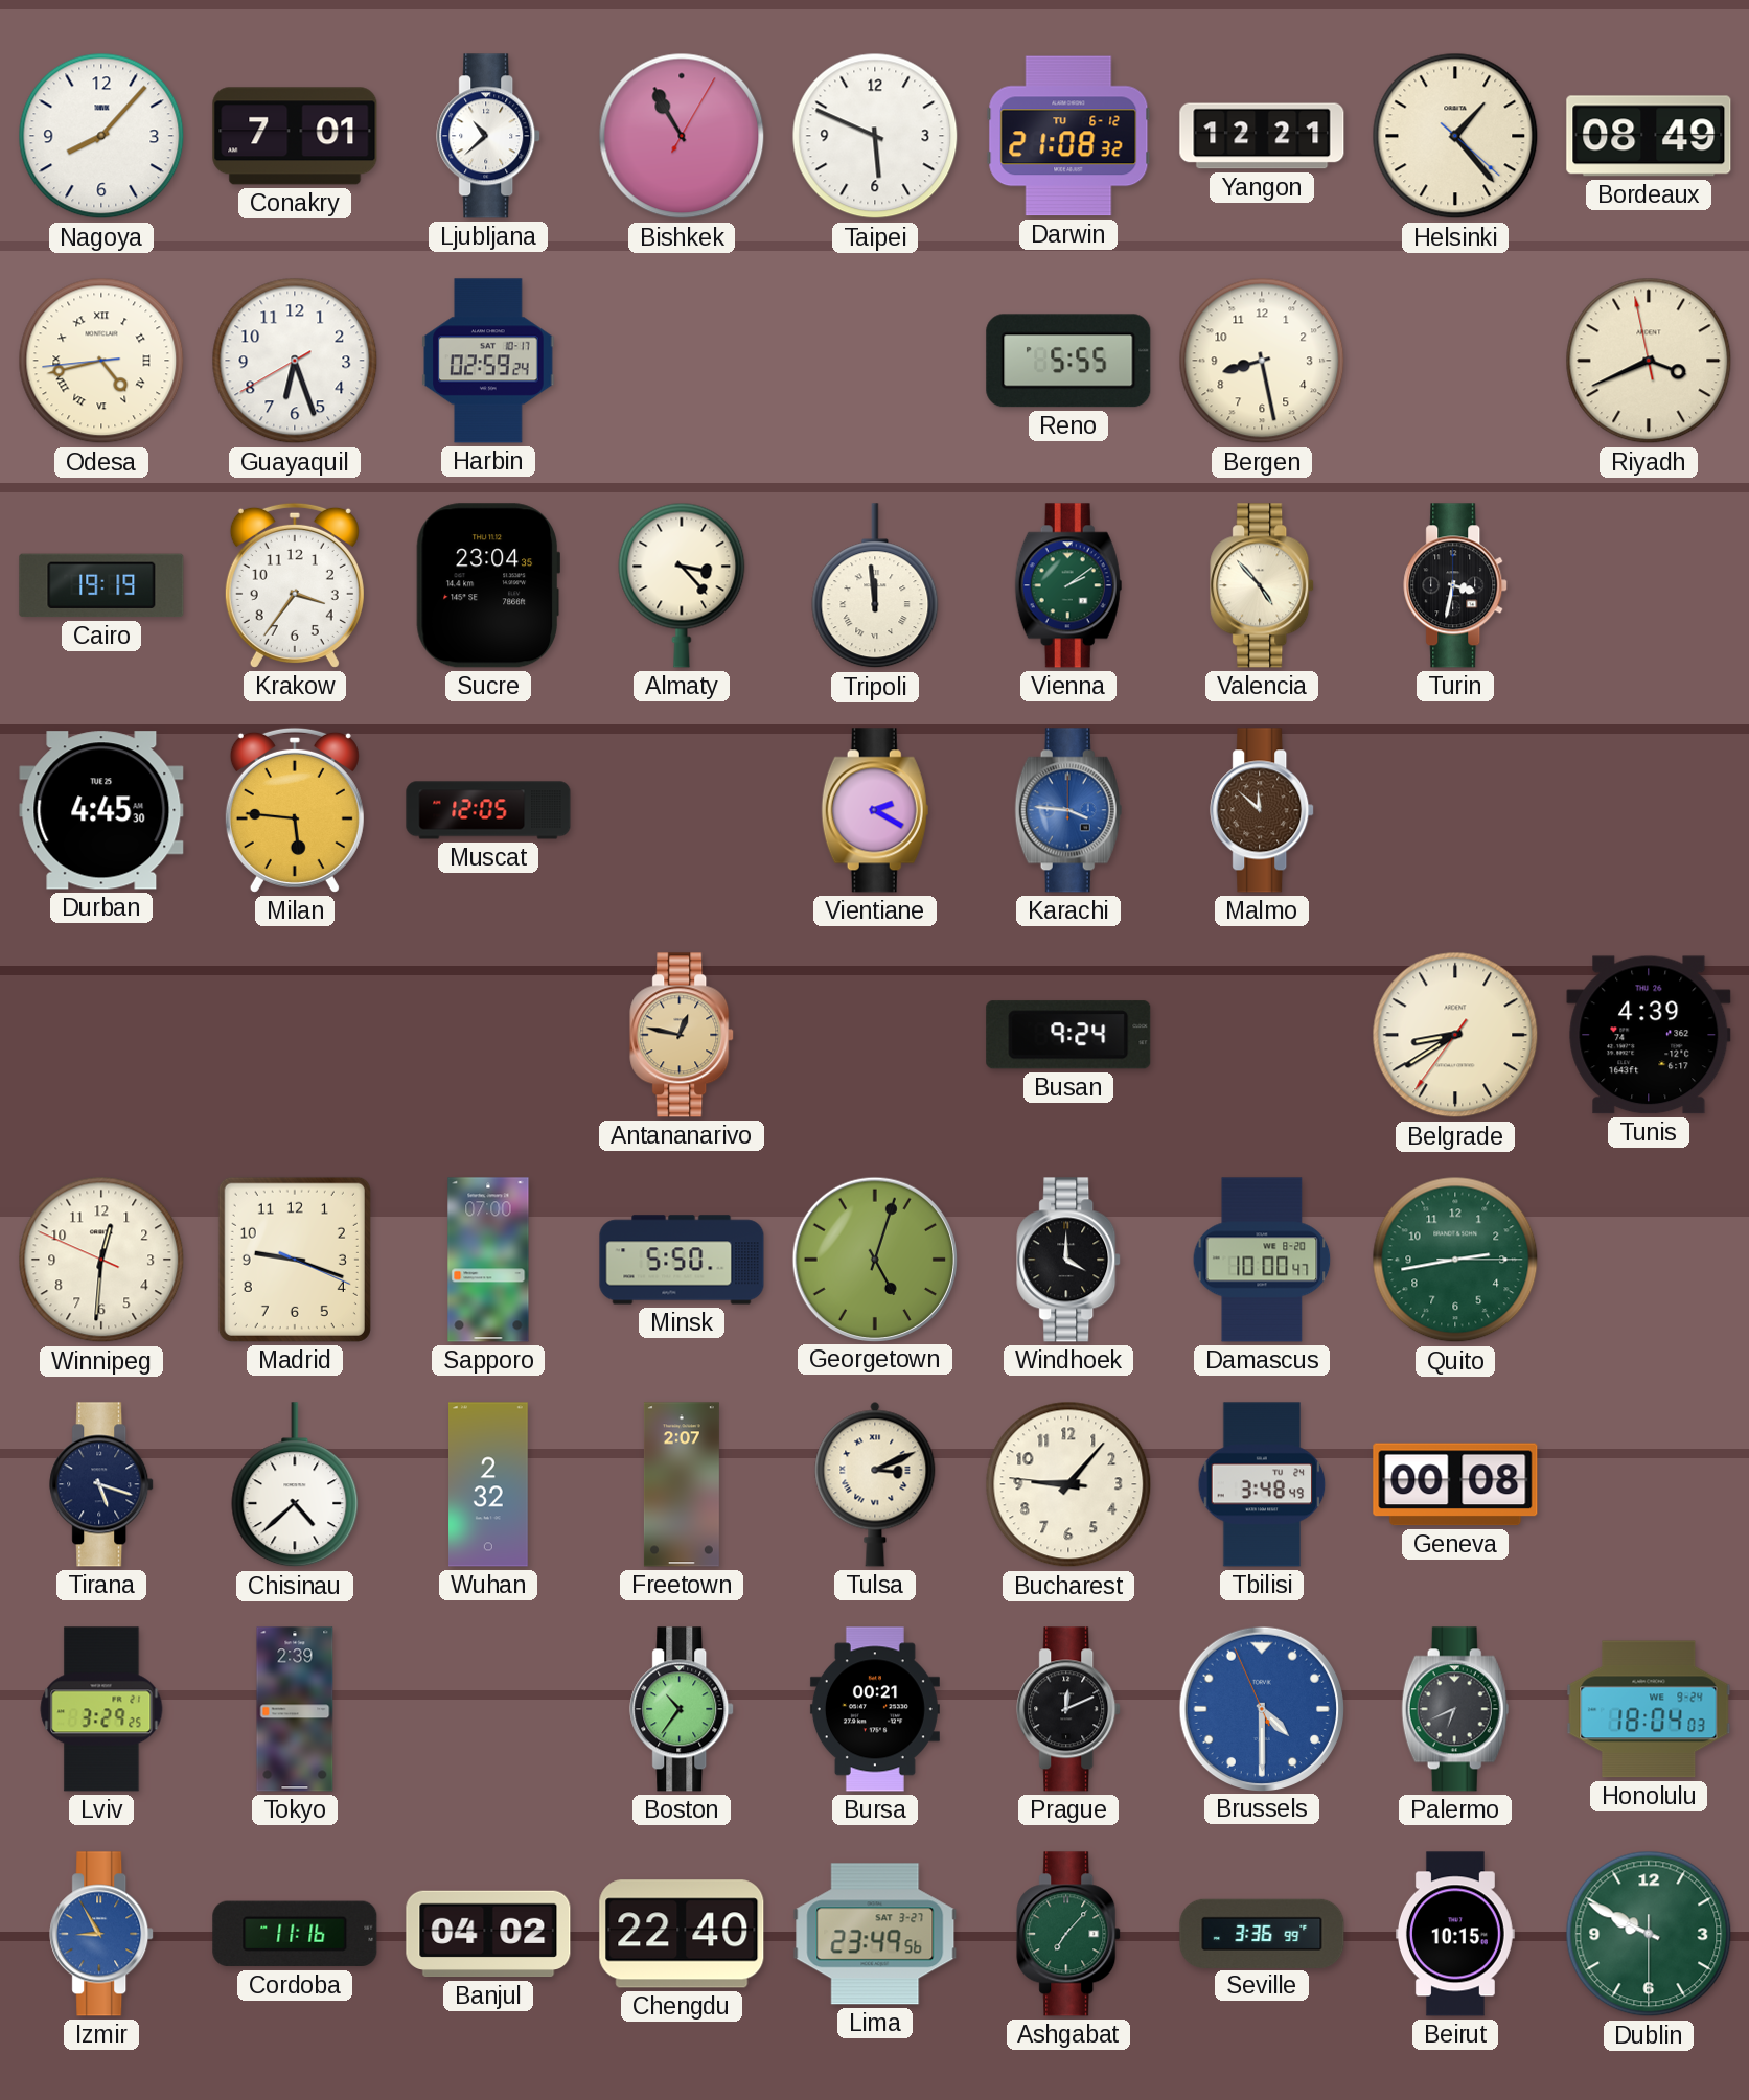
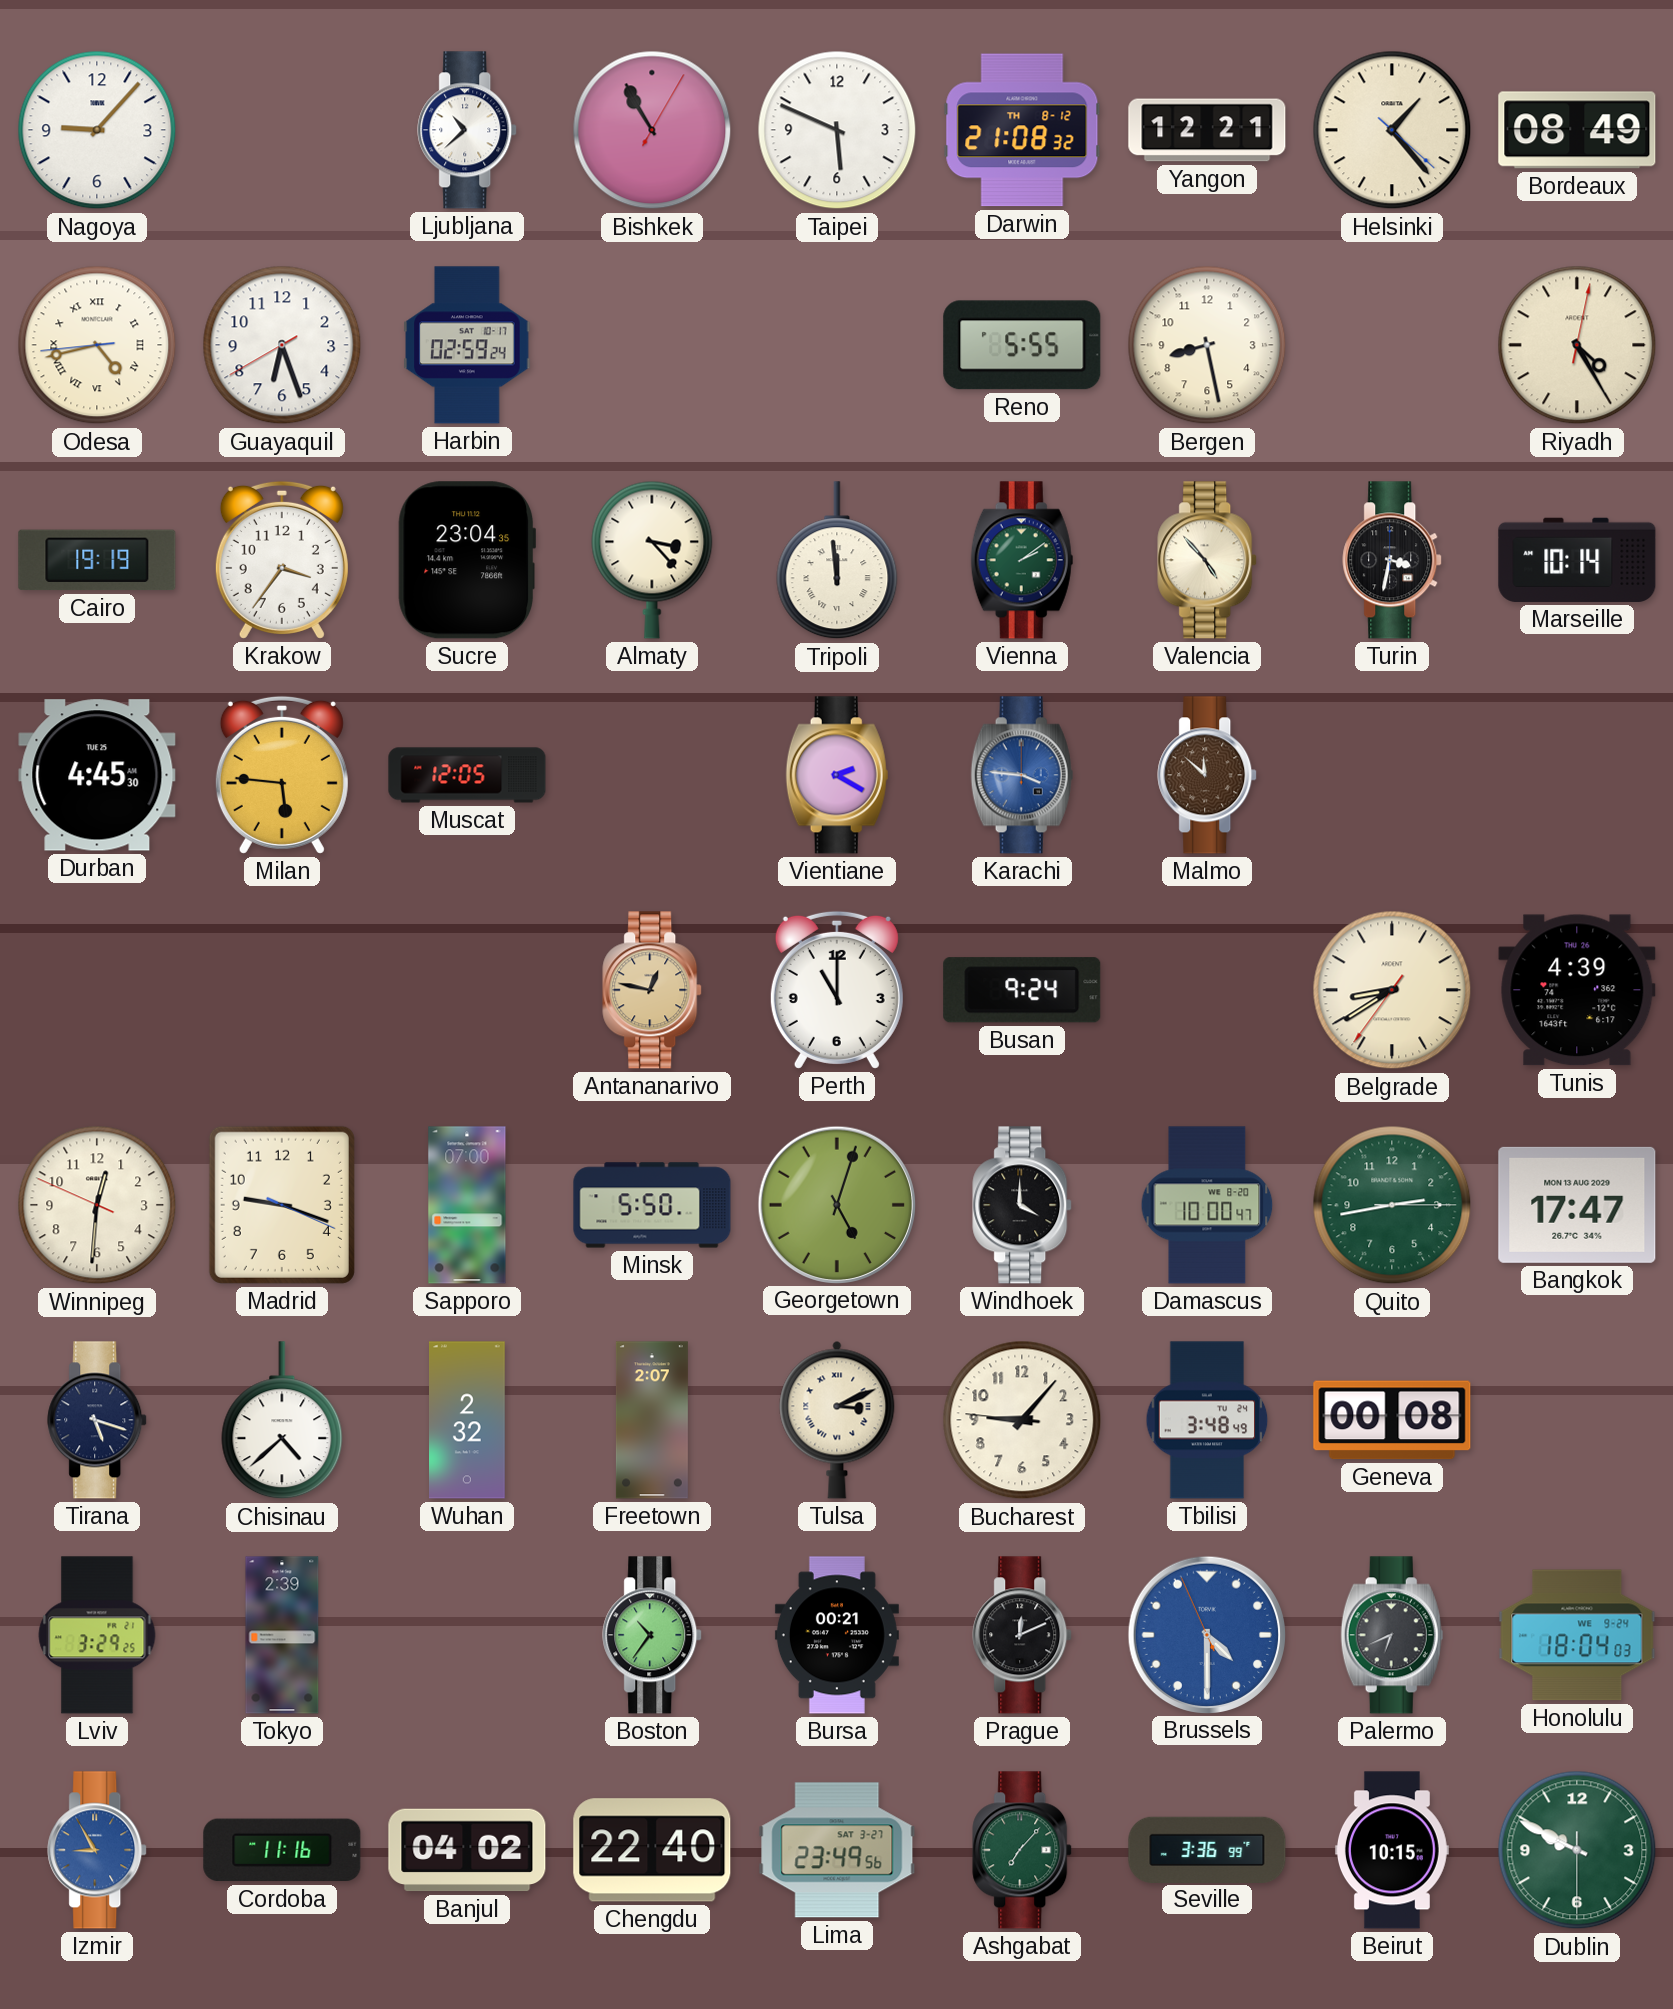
Nagoya: 8:07 -> 9:07 (97, 130)
Conakry: 7:01 -> none (295, 136)
Darwin date: TU 6-12 -> TH 8-12 (1022, 130)
Riyadh: 3:40 -> 4:25 (1577, 345)
Marseille: none -> 10:14 (1577, 560)
Perth: none -> 11:00 (837, 990)
Bangkok: none -> 17:47 (1577, 1205)
